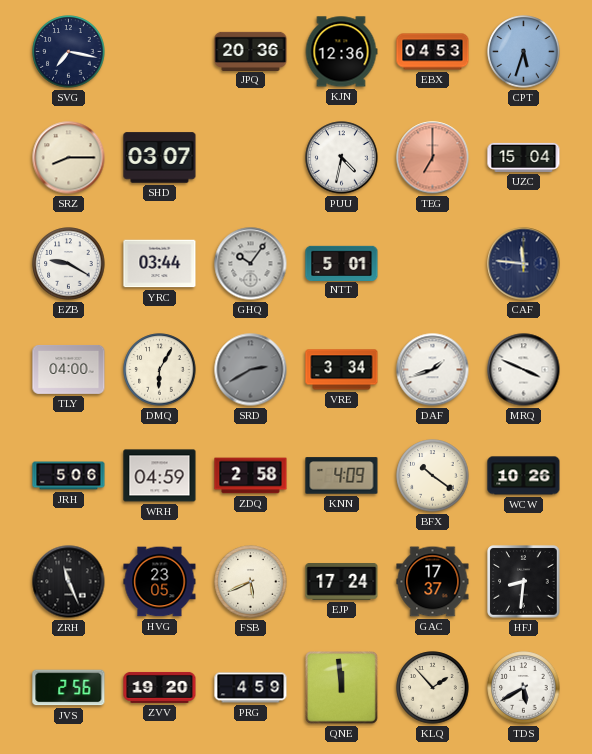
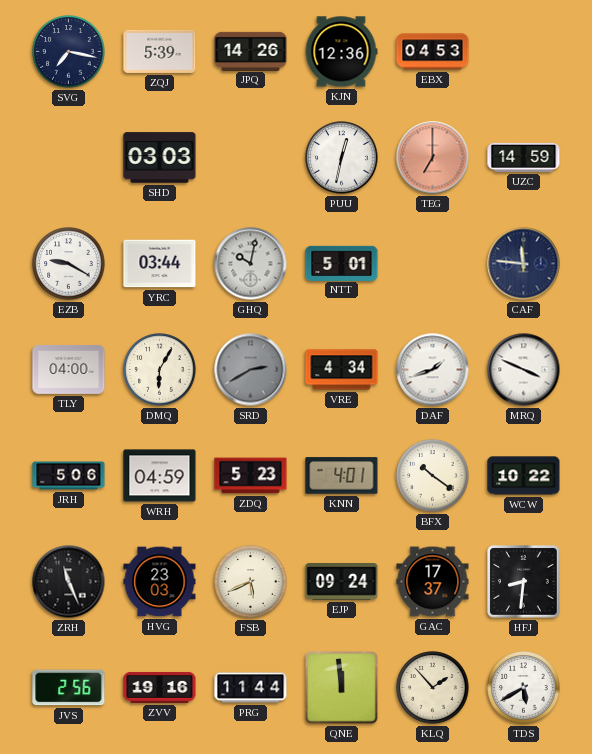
ZQJ: none -> 5:39 (160, 51)
JPQ: 20:36 -> 14:26 (251, 51)
CPT: 5:33 -> none (524, 52)
SRZ: 8:15 -> none (69, 158)
SHD: 03:07 -> 03:03 (160, 158)
PUU: 4:32 -> 12:32 (342, 158)
UZC: 15:04 -> 14:59 (524, 157)
GHQ: 10:06 -> 10:02 (251, 264)
VRE: 3:34 -> 4:34 (342, 370)
ZDQ: 2:58 -> 5:23 (251, 476)
KNN: 4:09 -> 4:01 (342, 476)
WCW: 10:26 -> 10:22 (524, 476)
HVG: 23:05 -> 23:03 (160, 582)
EJP: 17:24 -> 09:24 (342, 582)
ZVV: 19:20 -> 19:16 (160, 687)
PRG: 4:59 -> 11:44 (251, 688)
